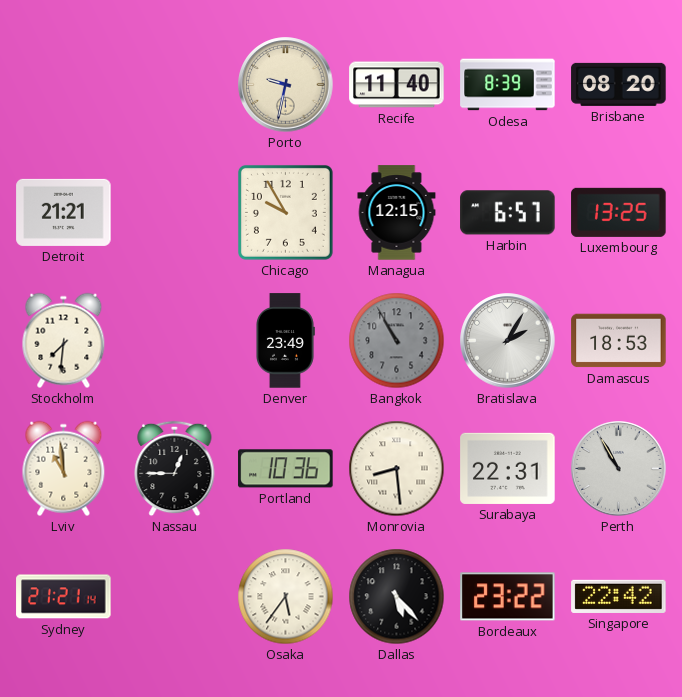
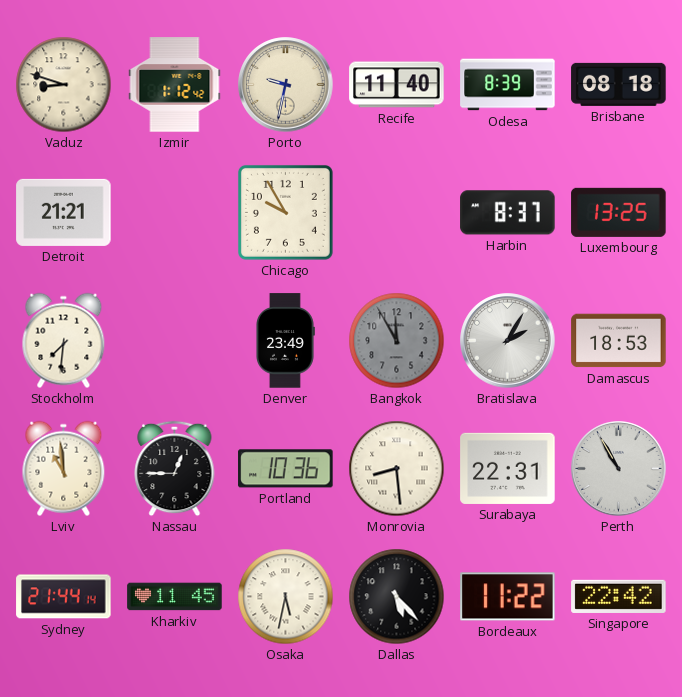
Vaduz: none -> 8:48 (64, 85)
Izmir: none -> 1:12 (175, 85)
Brisbane: 08:20 -> 08:18 (619, 84)
Managua: 12:15 -> none (397, 213)
Harbin: 6:57 -> 8:37 (508, 213)
Bangkok: 10:55 -> 11:55 (397, 341)
Sydney: 21:21 -> 21:44 (64, 597)
Kharkiv: none -> 11:45 (175, 597)
Osaka: 5:36 -> 5:32 (286, 597)
Bordeaux: 23:22 -> 11:22 (508, 597)
